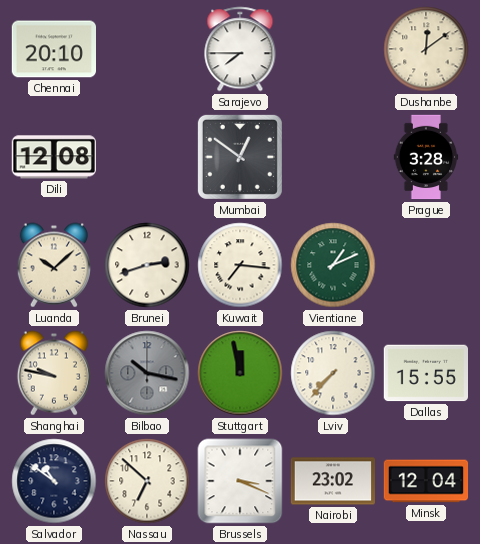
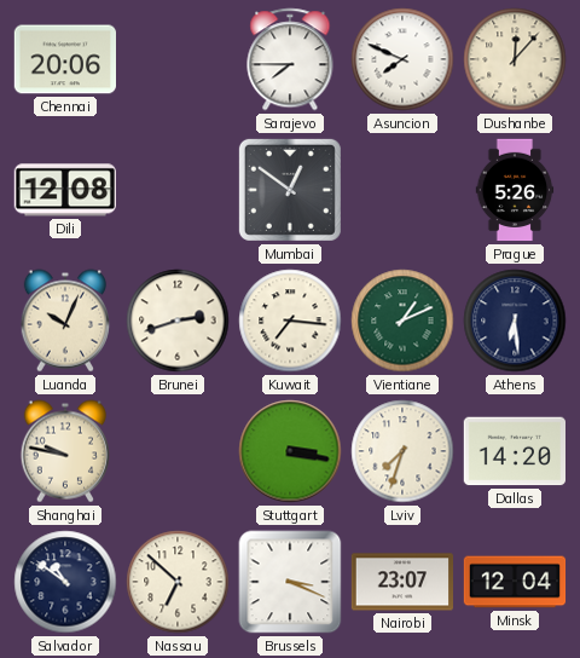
Chennai: 20:10 -> 20:06 (64, 59)
Asuncion: none -> 7:49 (402, 59)
Dushanbe: 12:09 -> 12:07 (515, 59)
Prague: 3:28 -> 5:26 (515, 190)
Luanda: 10:08 -> 10:04 (64, 321)
Athens: none -> 6:29 (515, 321)
Bilbao: 10:17 -> none (147, 373)
Stuttgart: 11:58 -> 3:17 (290, 451)
Lviv: 7:37 -> 7:33 (402, 451)
Dallas: 15:55 -> 14:20 (514, 451)
Nairobi: 23:02 -> 23:07 (402, 582)
